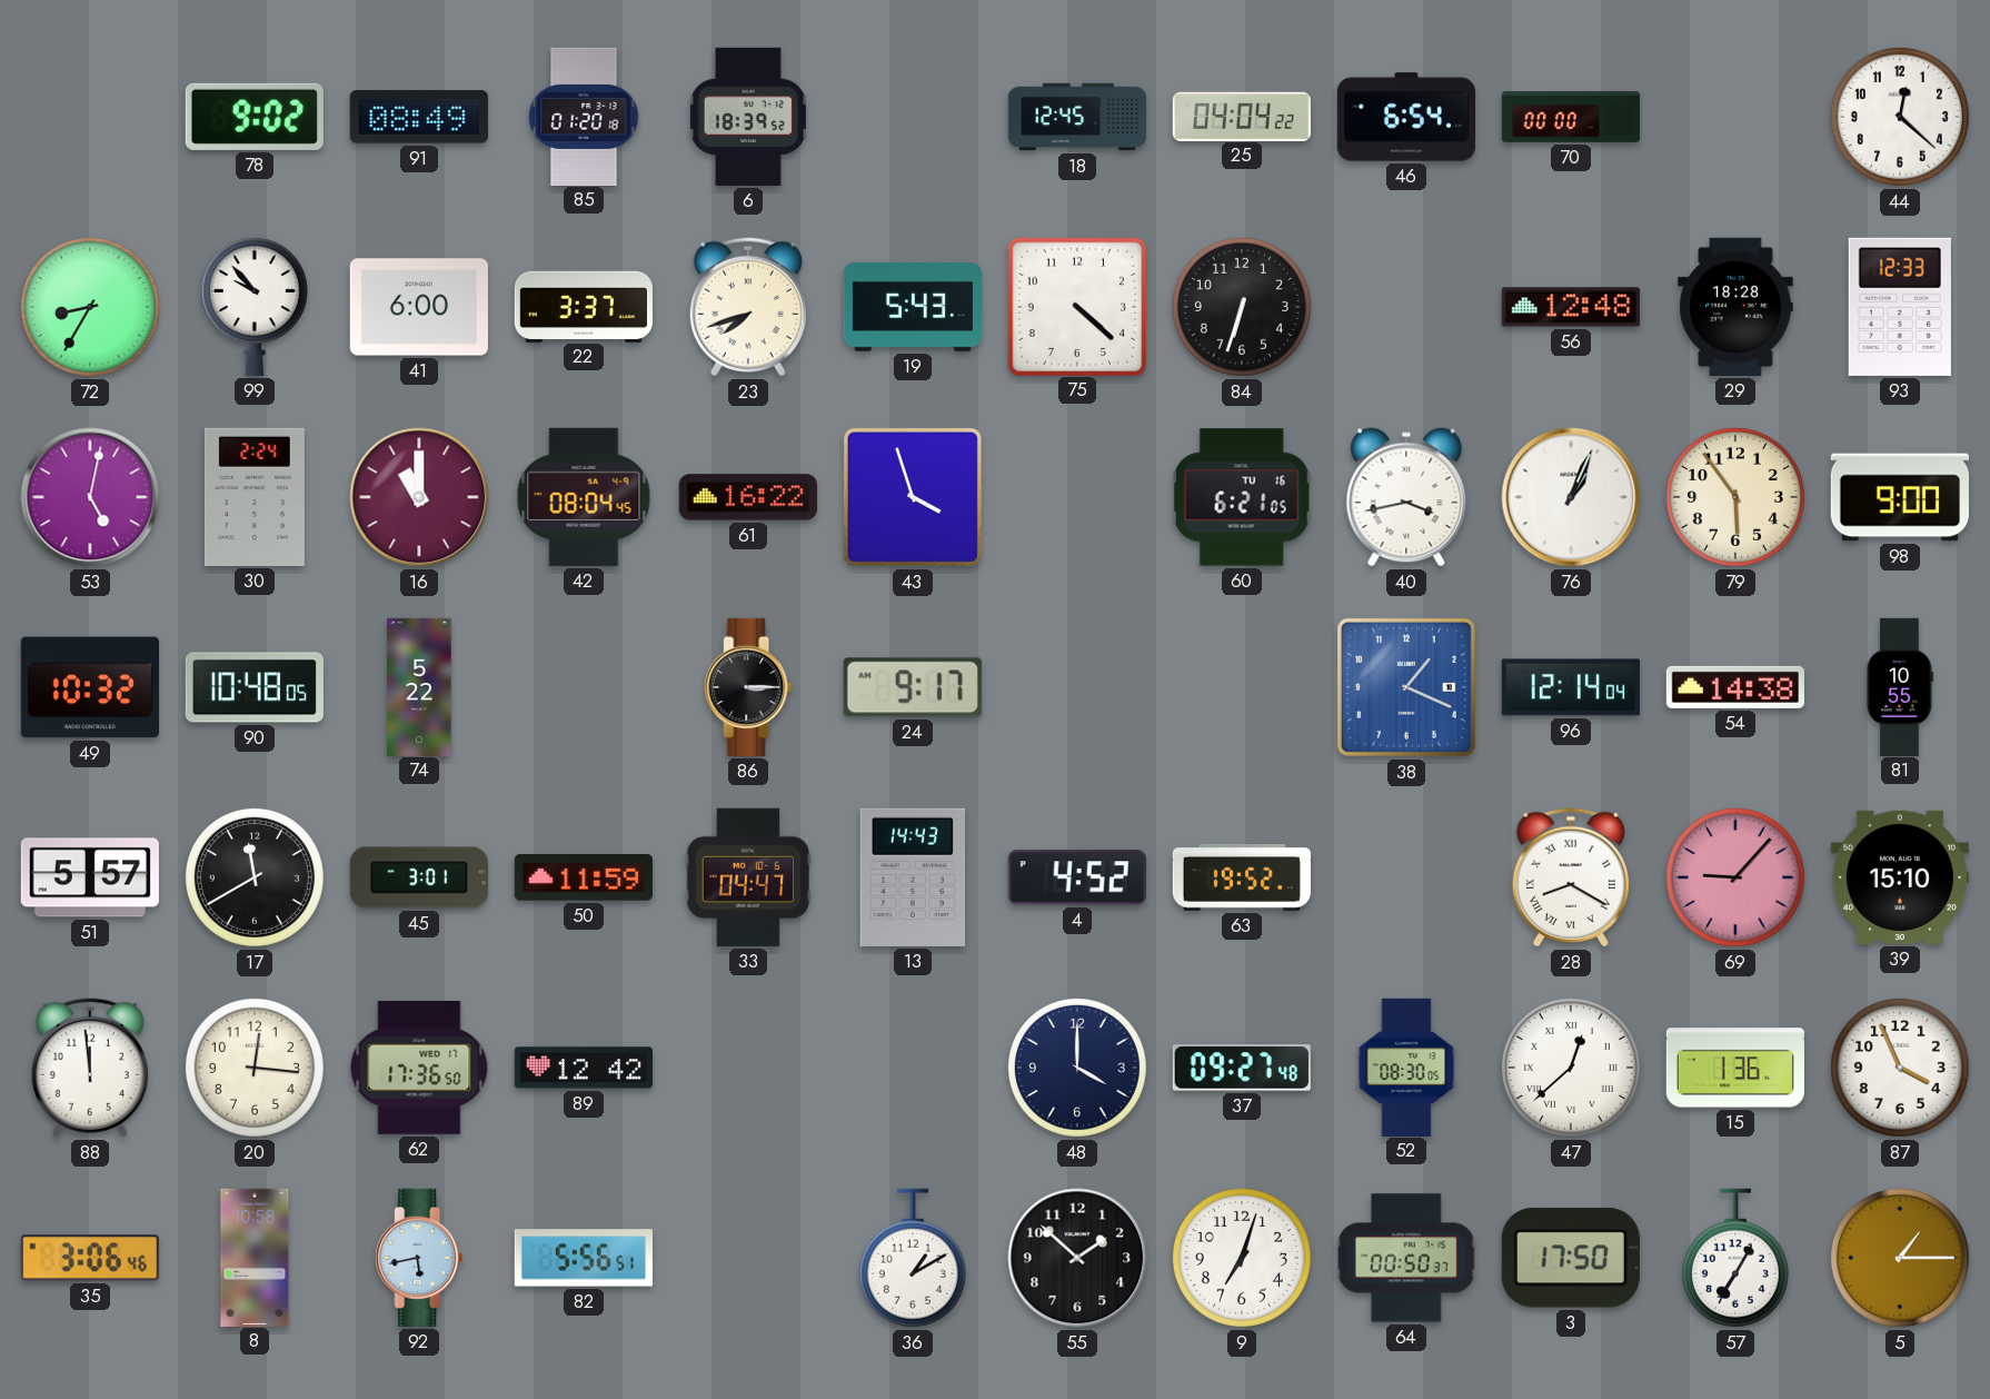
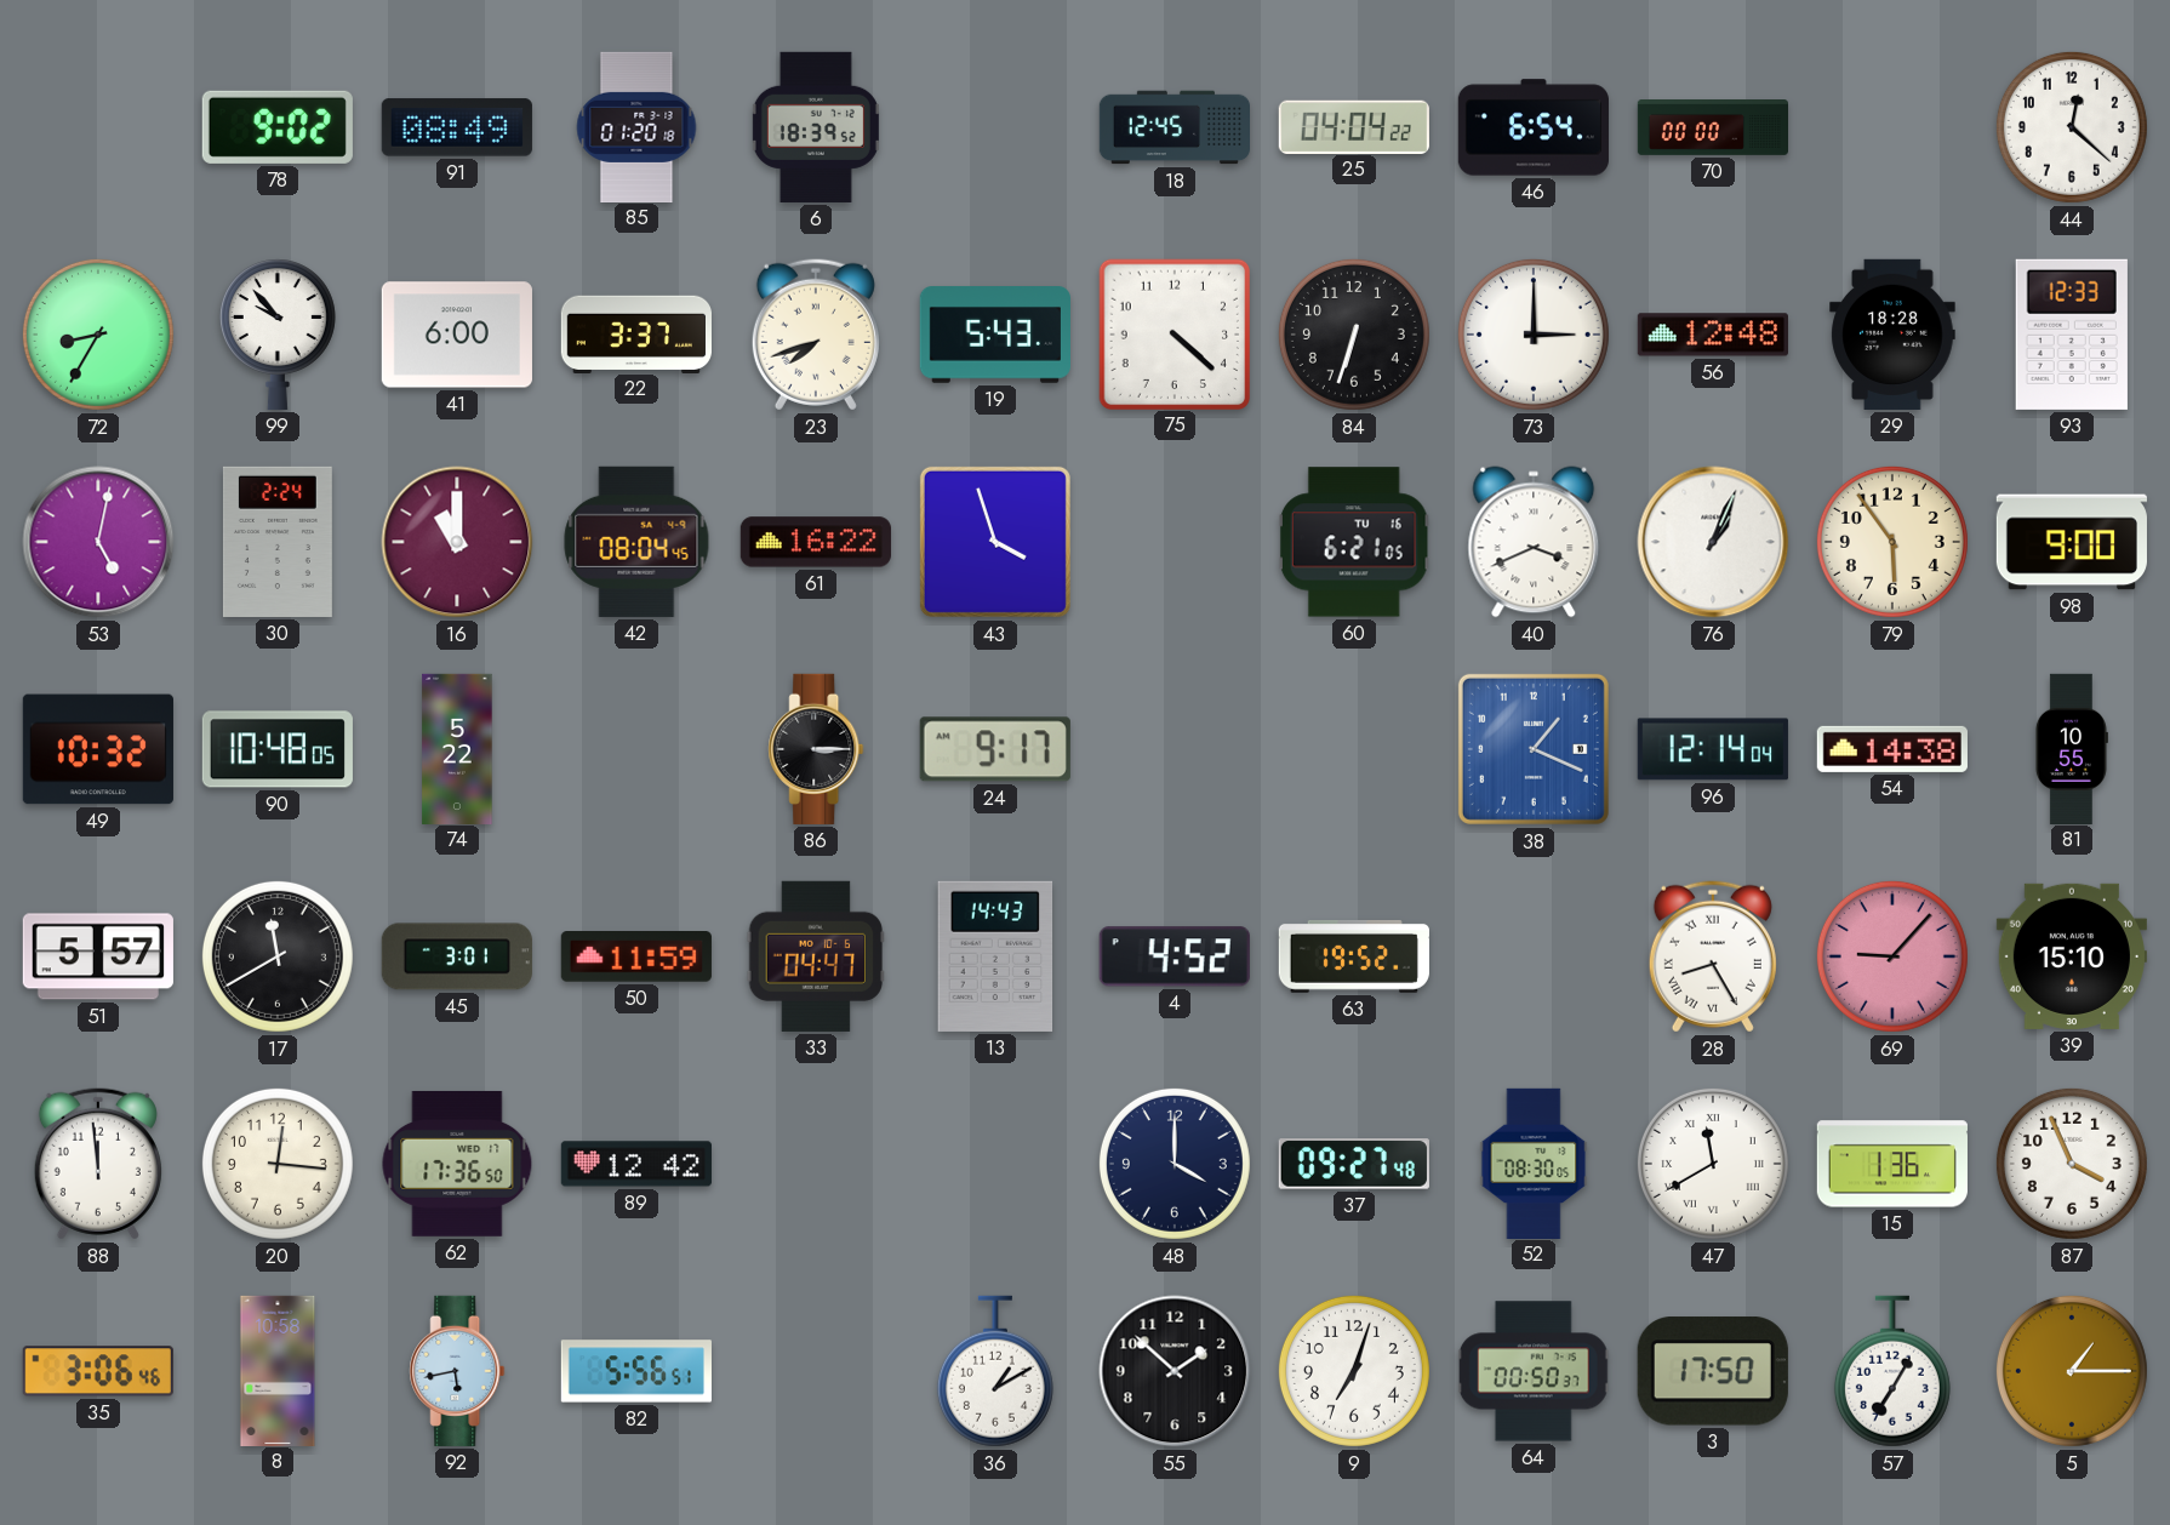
73: none -> 3:00 (1534, 335)
40: 3:43 -> 3:41 (1534, 542)
28: 8:20 -> 8:25 (1713, 956)
47: 12:38 -> 11:40 (1713, 1164)
